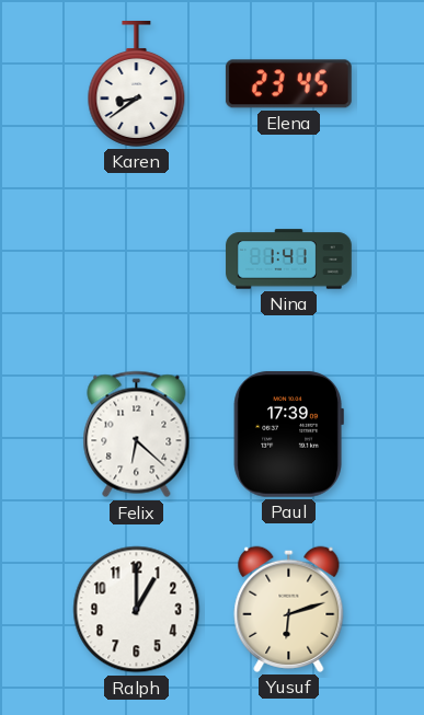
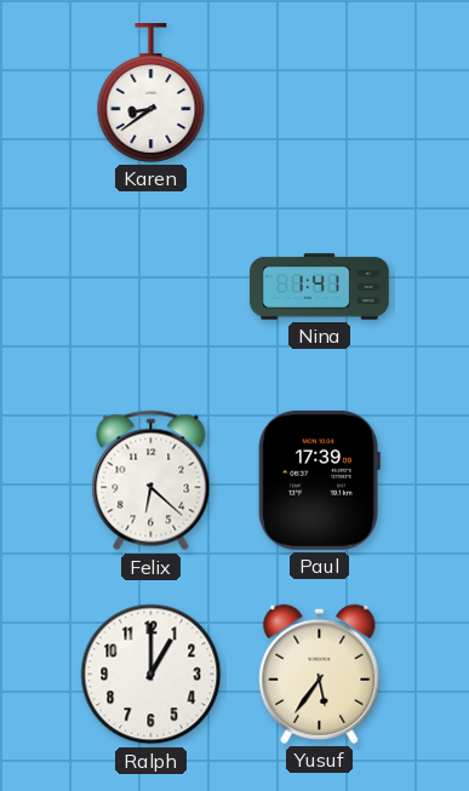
Elena: 23:45 -> none (288, 84)
Yusuf: 6:12 -> 5:36 (320, 674)
